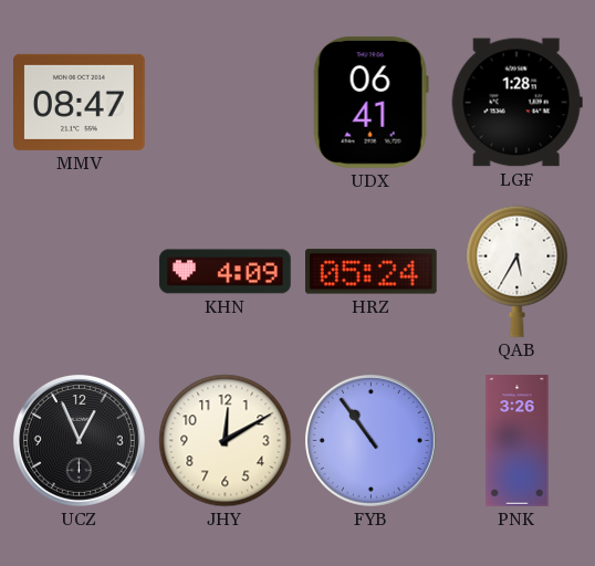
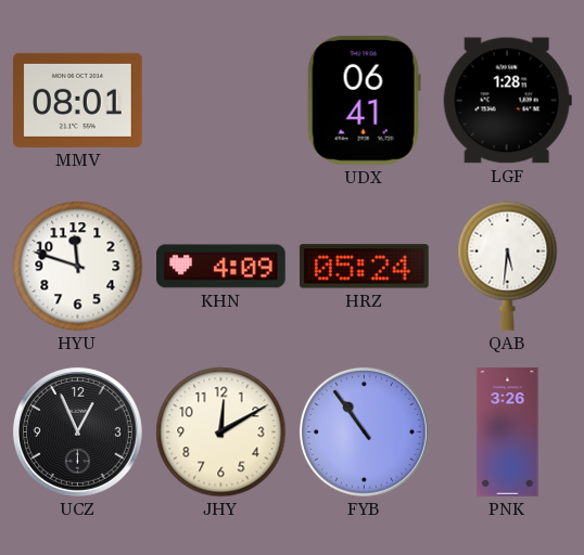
MMV: 08:47 -> 08:01 (78, 100)
HYU: none -> 11:48 (78, 267)
QAB: 5:35 -> 5:31 (508, 266)
